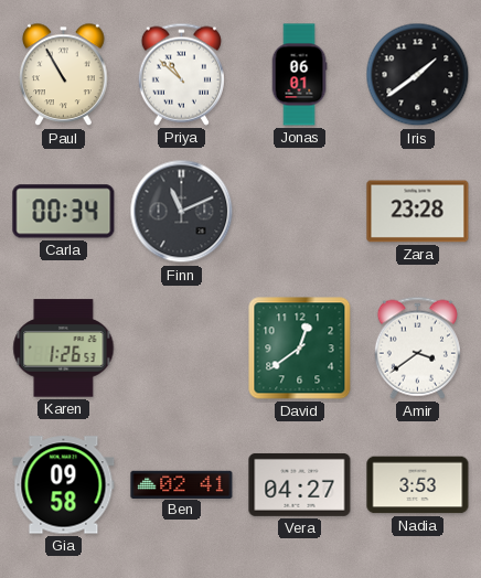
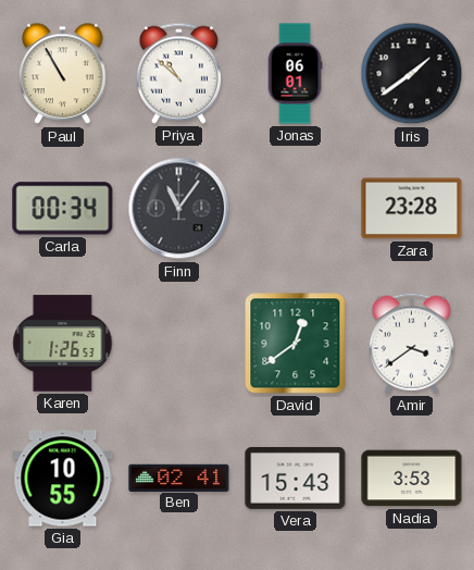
Finn: 11:11 -> 11:06 (179, 209)
Gia: 09:58 -> 10:55 (63, 479)
Vera: 04:27 -> 15:43 (296, 478)
